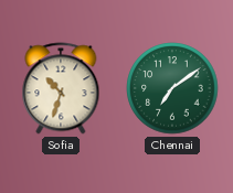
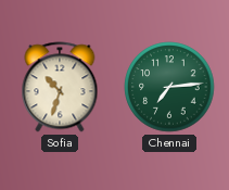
Chennai: 7:09 -> 7:14 (169, 87)
